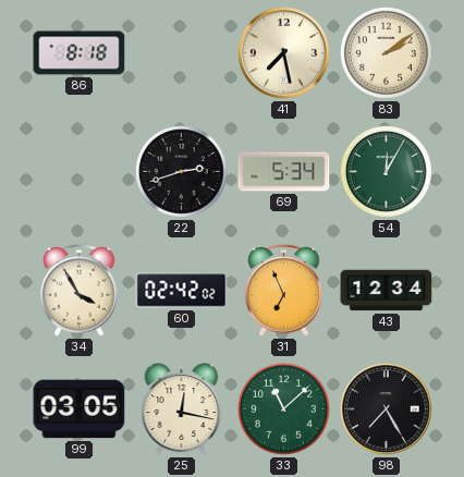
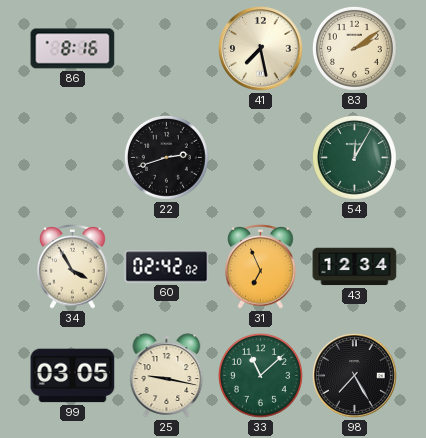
86: 8:18 -> 8:16 (73, 49)
69: 5:34 -> none (284, 172)
25: 12:17 -> 9:17 (167, 376)
